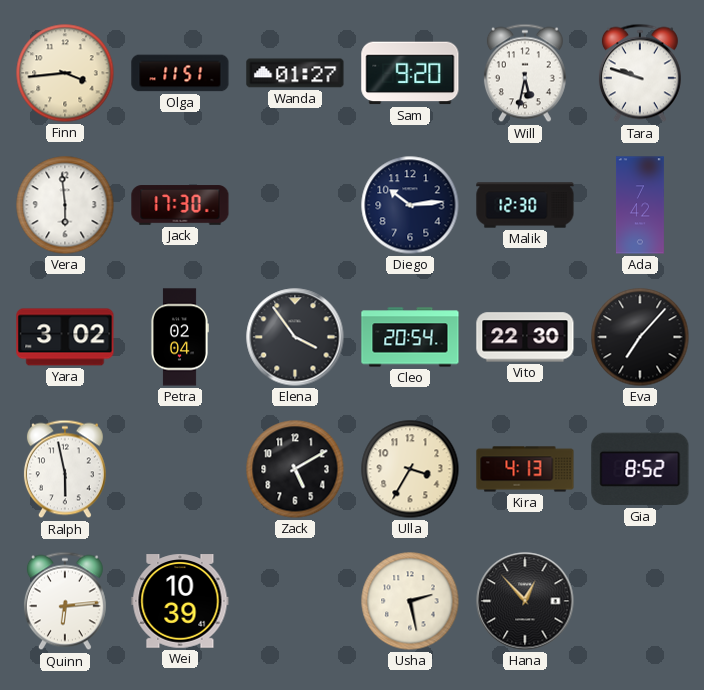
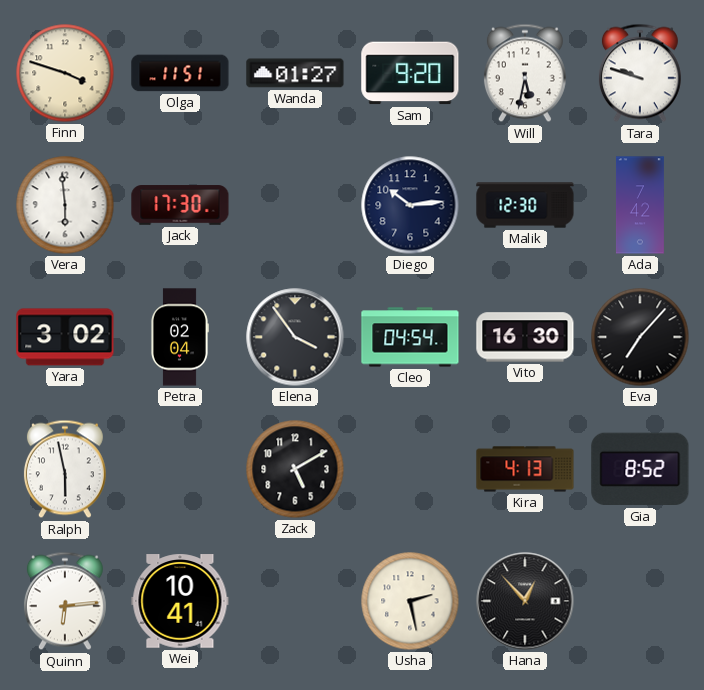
Finn: 3:44 -> 3:48 (65, 73)
Cleo: 20:54 -> 04:54 (410, 337)
Vito: 22:30 -> 16:30 (525, 337)
Ulla: 3:35 -> none (410, 469)
Wei: 10:39 -> 10:41 (180, 601)
